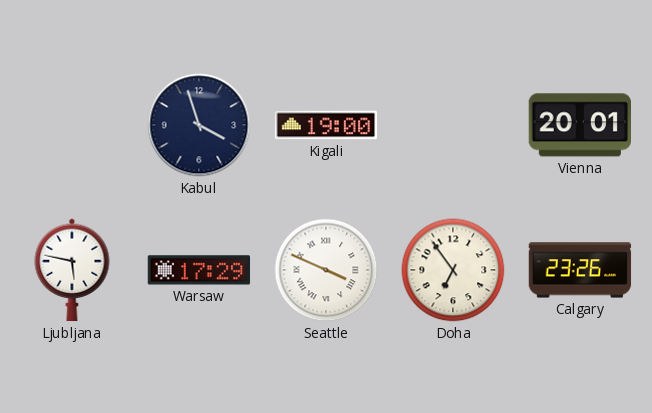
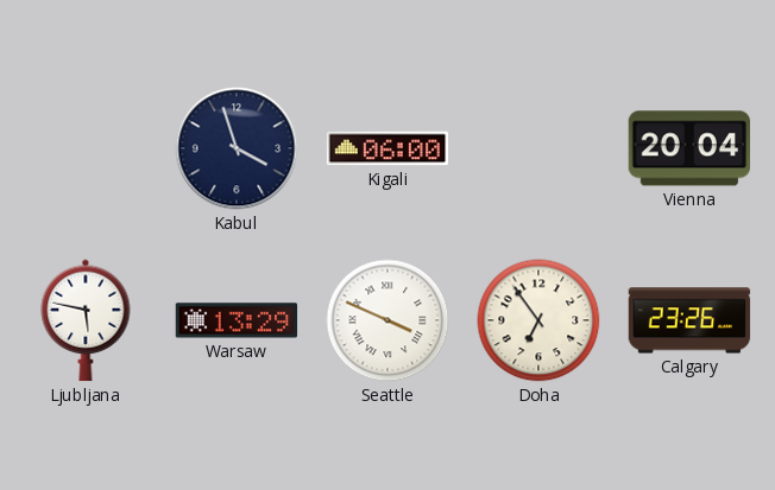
Kigali: 19:00 -> 06:00 (387, 148)
Vienna: 20:01 -> 20:04 (688, 148)
Warsaw: 17:29 -> 13:29 (237, 320)
